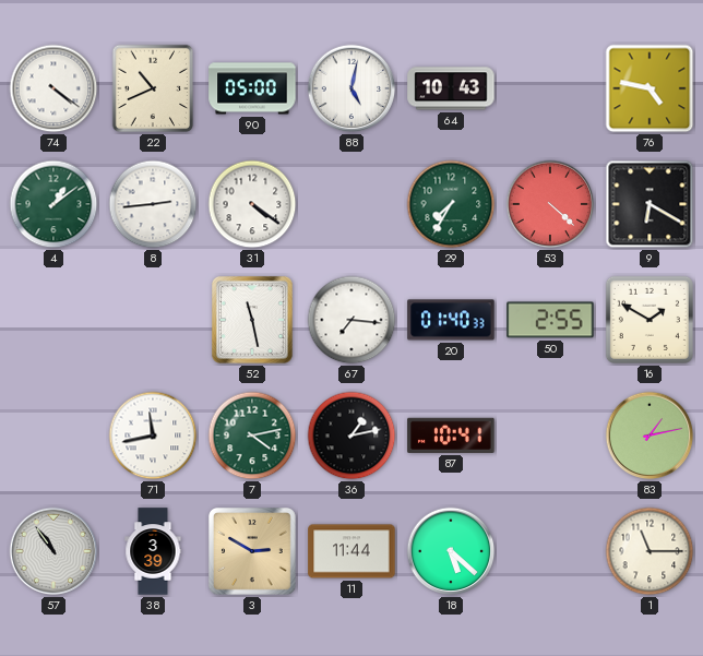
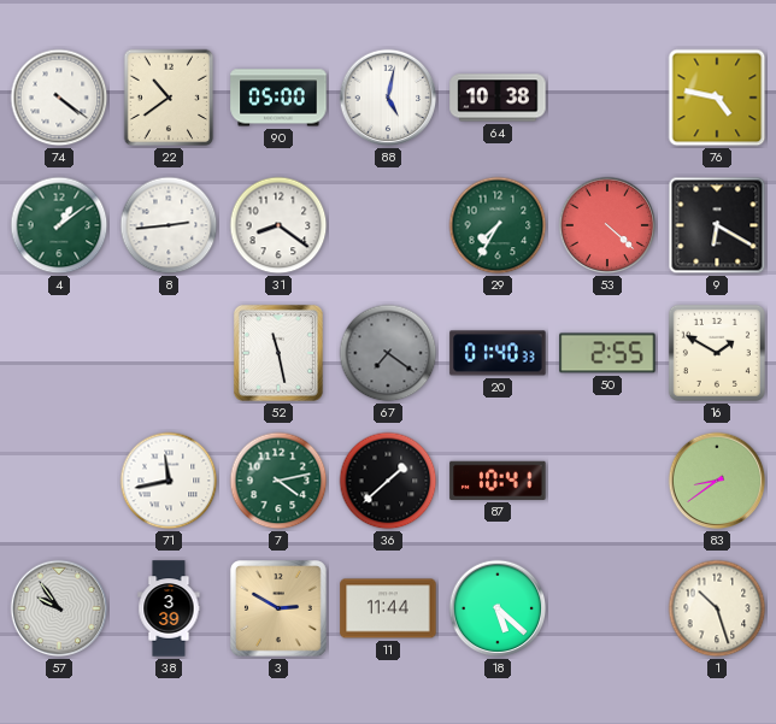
22: 10:41 -> 10:39 (169, 98)
64: 10:43 -> 10:38 (498, 98)
31: 4:21 -> 8:21 (278, 225)
67: 7:16 -> 7:21 (388, 353)
67 dial: white -> grey (388, 353)
36: 1:13 -> 1:38 (388, 481)
83: 1:13 -> 8:39 (717, 481)
57: 10:54 -> 9:54 (59, 608)
1: 11:15 -> 10:27 (717, 608)
